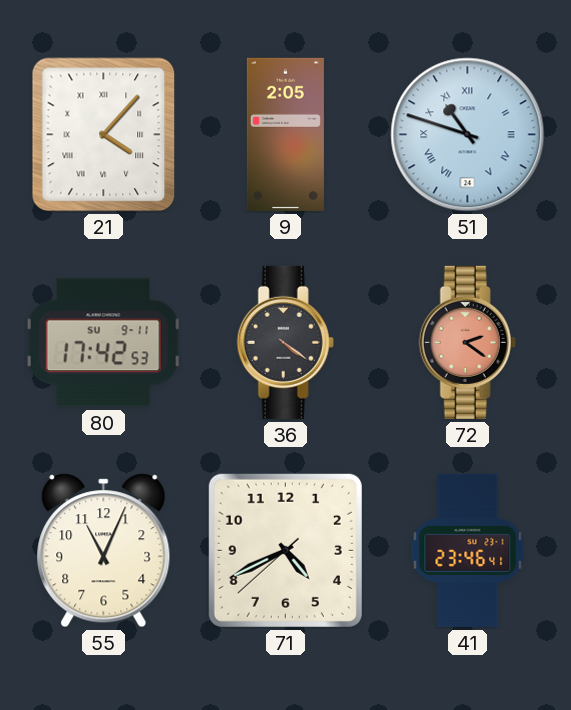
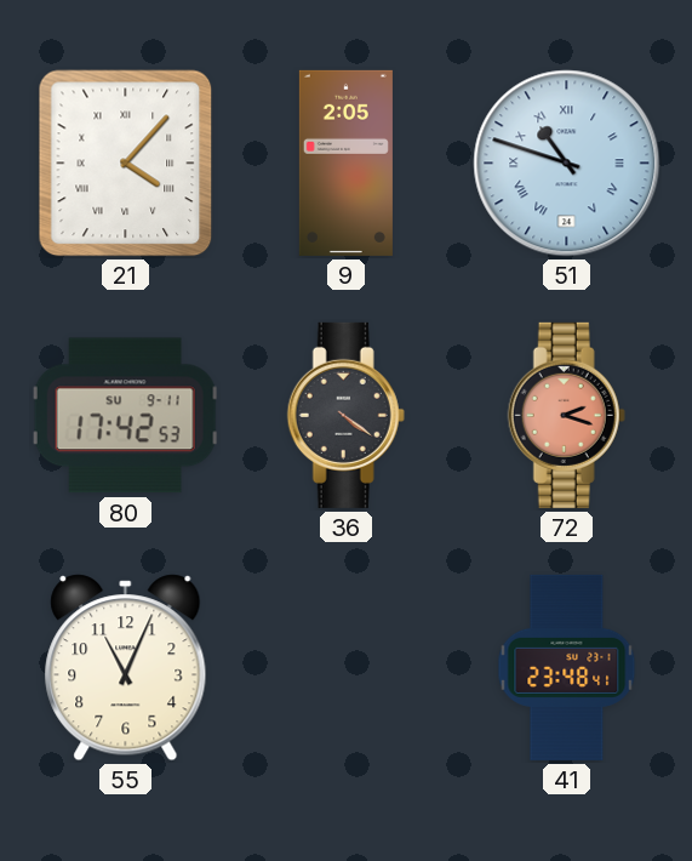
72: 2:21 -> 2:18 (566, 415)
71: 4:40 -> none (285, 550)
41: 23:46 -> 23:48 (567, 667)
